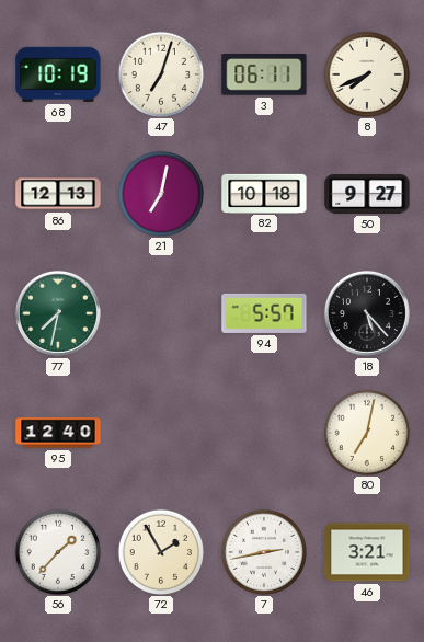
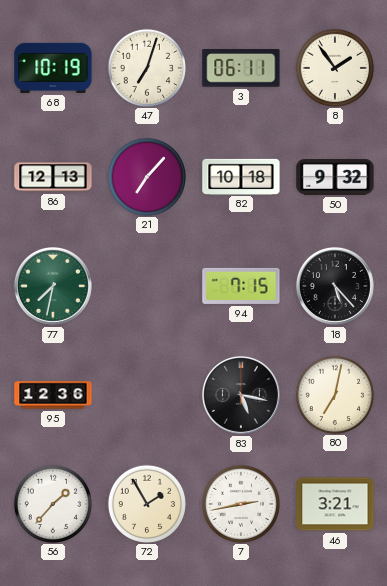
8: 7:41 -> 1:54 (334, 67)
21: 7:02 -> 7:07 (146, 176)
50: 9:27 -> 9:32 (335, 177)
94: 5:57 -> 7:15 (241, 286)
95: 12:40 -> 12:36 (53, 395)
83: none -> 5:17 (241, 395)
